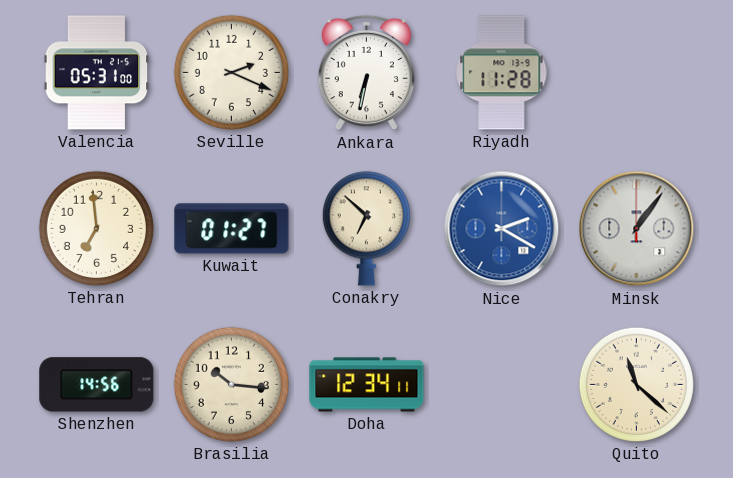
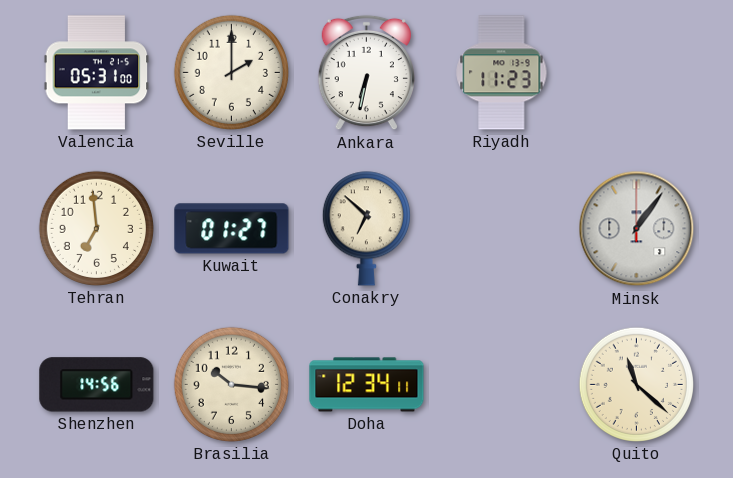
Seville: 2:19 -> 2:00 (231, 72)
Riyadh: 11:28 -> 11:23 (502, 73)
Nice: 2:20 -> none (502, 229)
